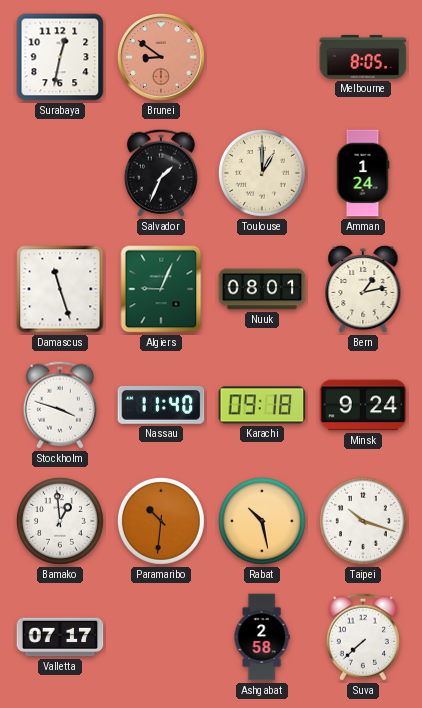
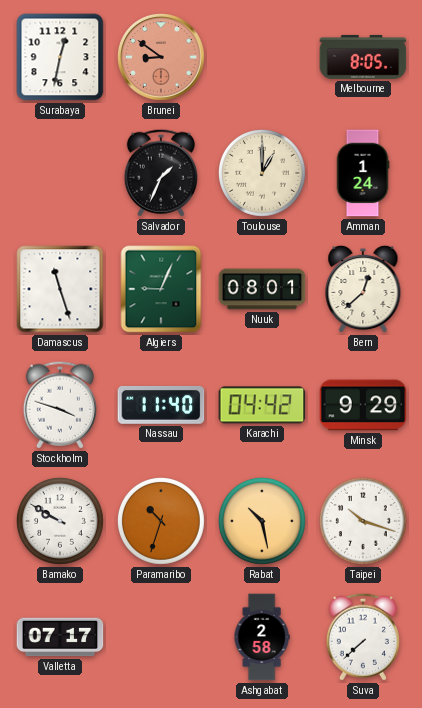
Bern: 1:13 -> 12:38 (363, 289)
Karachi: 09:18 -> 04:42 (262, 405)
Minsk: 9:24 -> 9:29 (363, 405)
Bamako: 12:59 -> 9:50 (60, 521)
Paramaribo: 10:31 -> 10:33 (161, 521)
